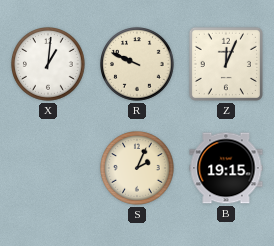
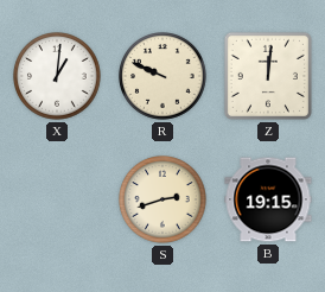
Z: 12:04 -> 12:01 (268, 76)
S: 2:04 -> 2:42 (164, 201)
